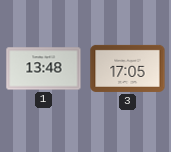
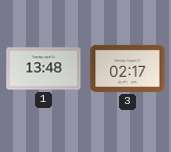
3: 17:05 -> 02:17 (128, 68)
